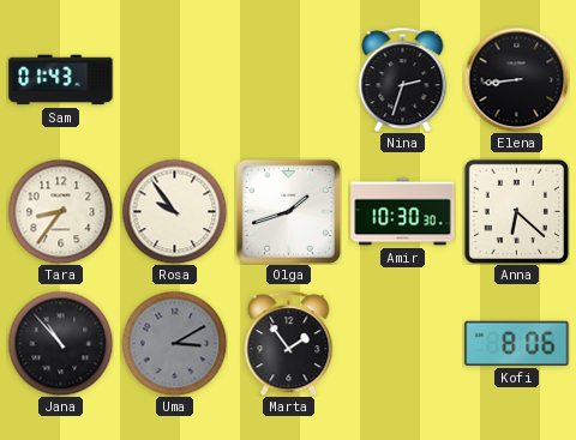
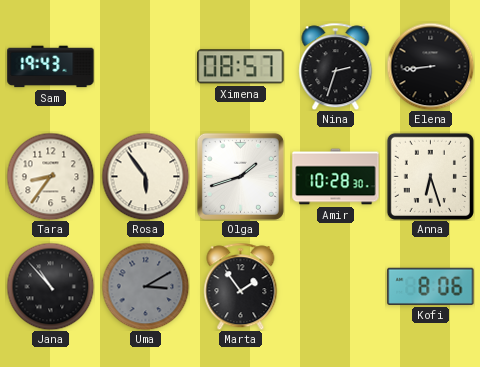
Sam: 01:43 -> 19:43 (51, 67)
Ximena: none -> 08:57 (241, 67)
Rosa: 9:54 -> 5:54 (145, 176)
Amir: 10:30 -> 10:28 (336, 177)
Anna: 6:22 -> 6:27 (430, 176)
